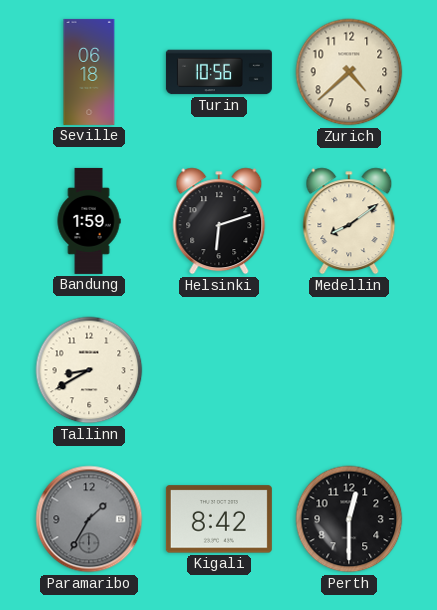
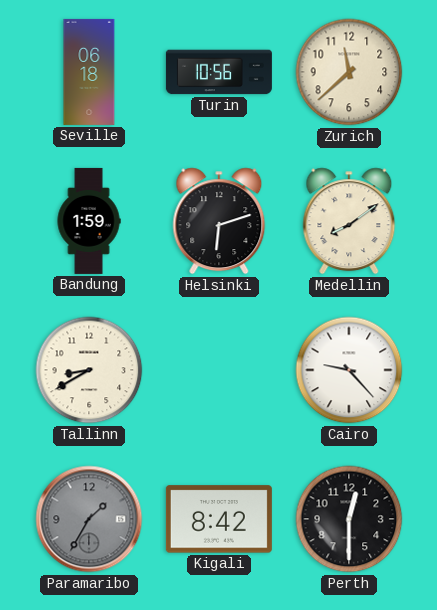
Zurich: 4:38 -> 11:38 (349, 72)
Cairo: none -> 9:23 (349, 370)
